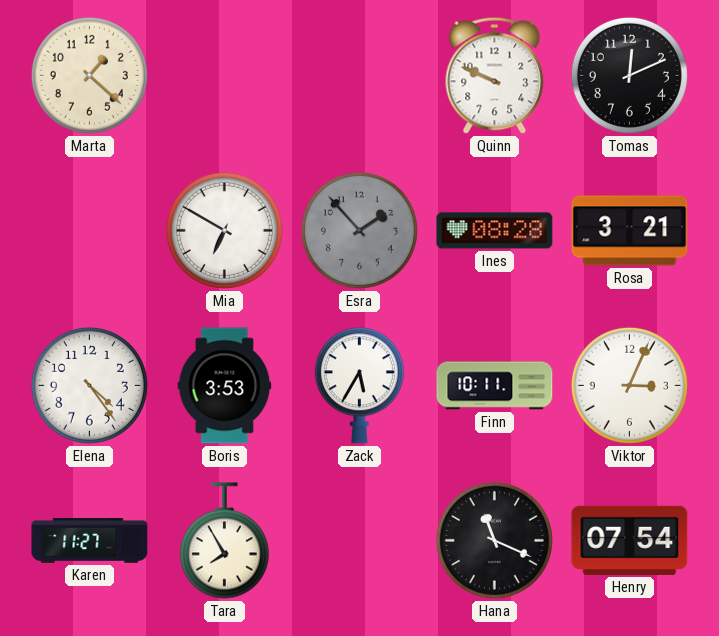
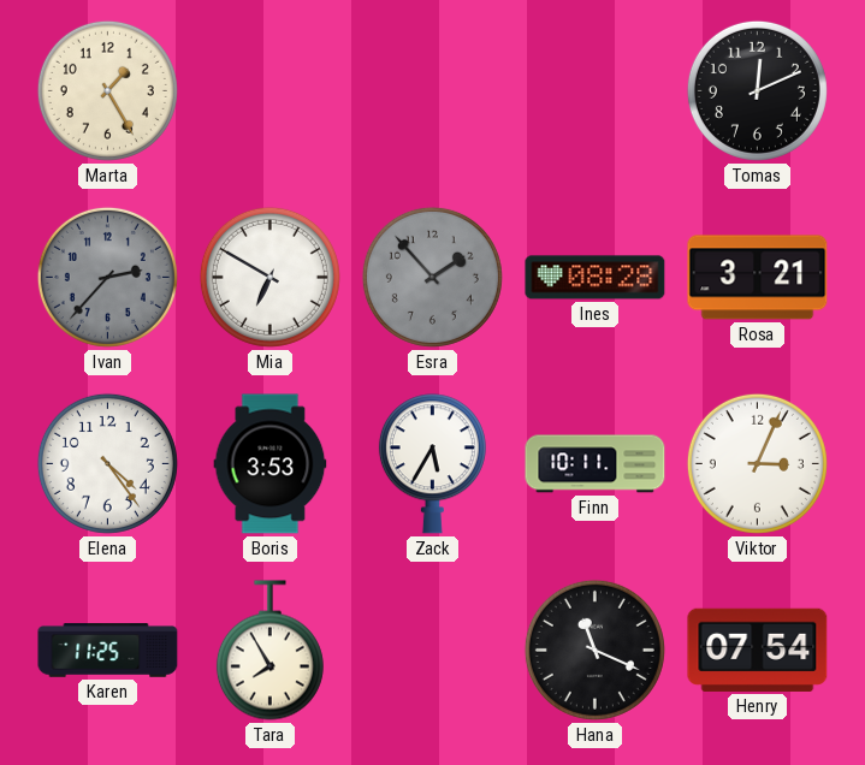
Marta: 1:22 -> 1:25 (107, 90)
Quinn: 9:49 -> none (495, 75)
Ivan: none -> 2:37 (107, 277)
Karen: 11:27 -> 11:25 (108, 651)
